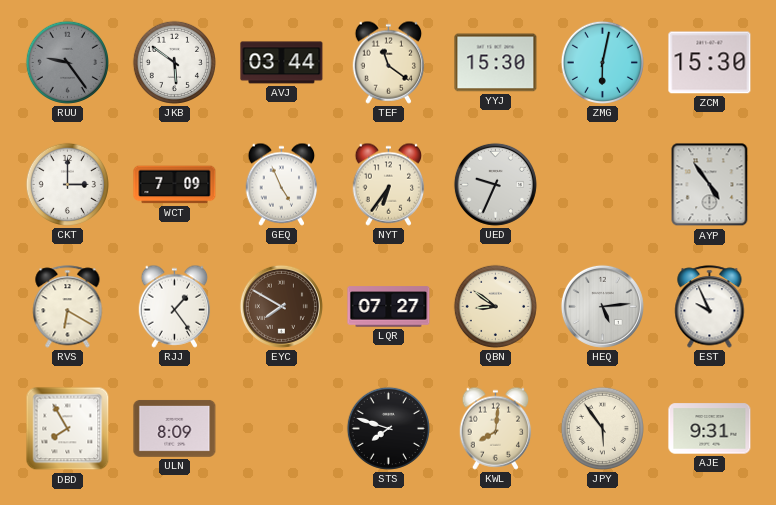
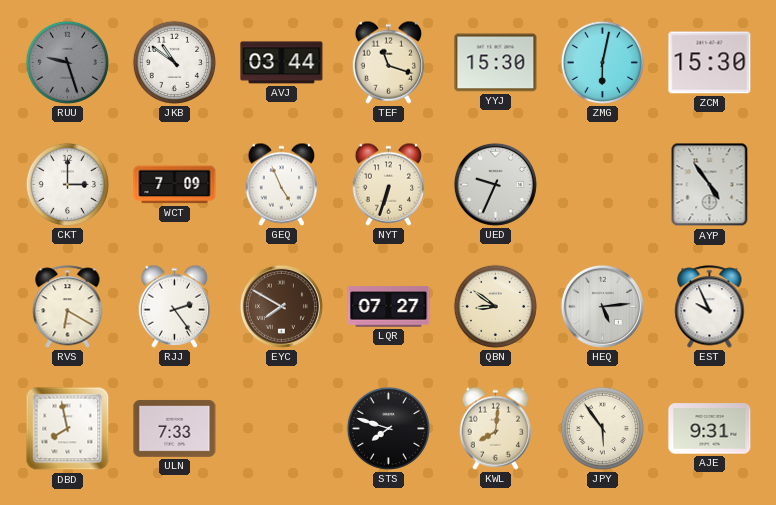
RUU: 9:24 -> 9:27 (67, 62)
JKB: 5:51 -> 10:51 (174, 62)
TEF: 11:21 -> 11:18 (389, 62)
NYT: 6:36 -> 6:33 (389, 184)
RJJ: 1:24 -> 2:24 (175, 306)
DBD: 7:55 -> 7:58 (68, 429)
ULN: 8:09 -> 7:33 (175, 428)
